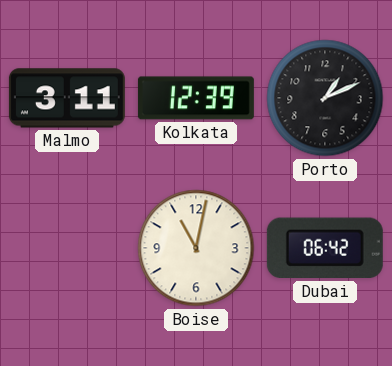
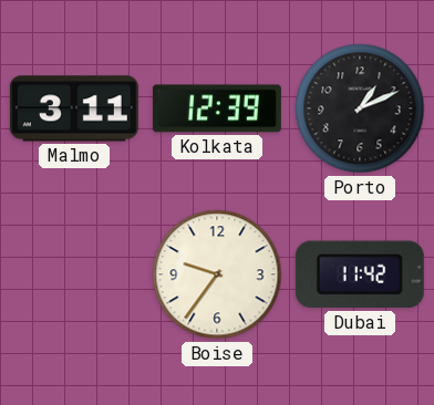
Boise: 11:02 -> 9:36 (217, 274)
Dubai: 06:42 -> 11:42 (360, 274)
